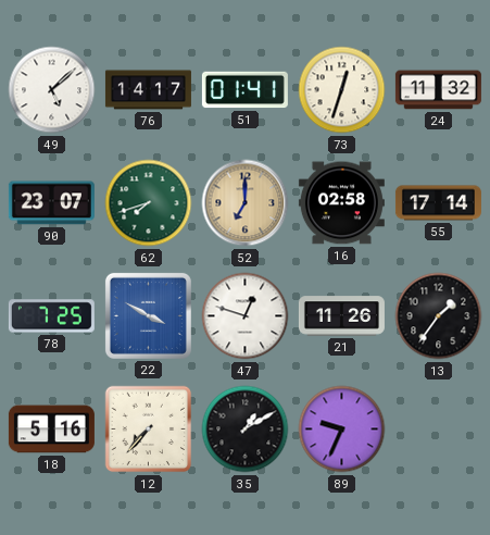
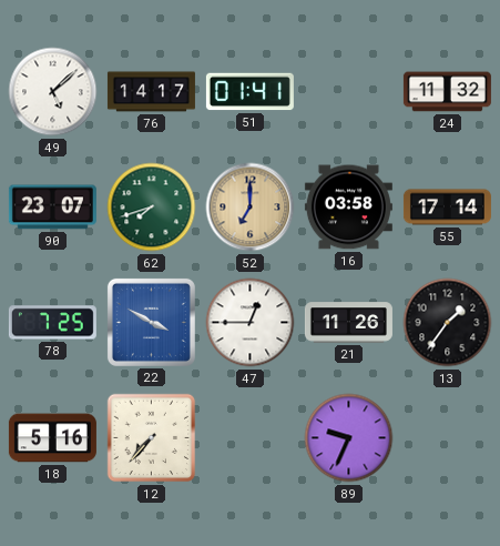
73: 12:33 -> none (342, 90)
16: 02:58 -> 03:58 (348, 208)
47: 12:48 -> 12:45 (251, 323)
35: 1:10 -> none (246, 430)
